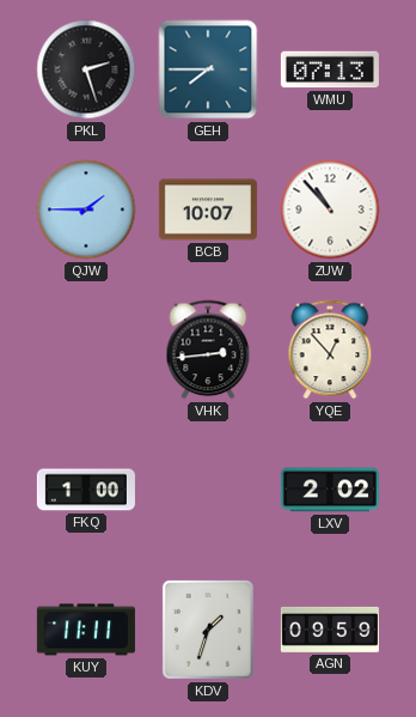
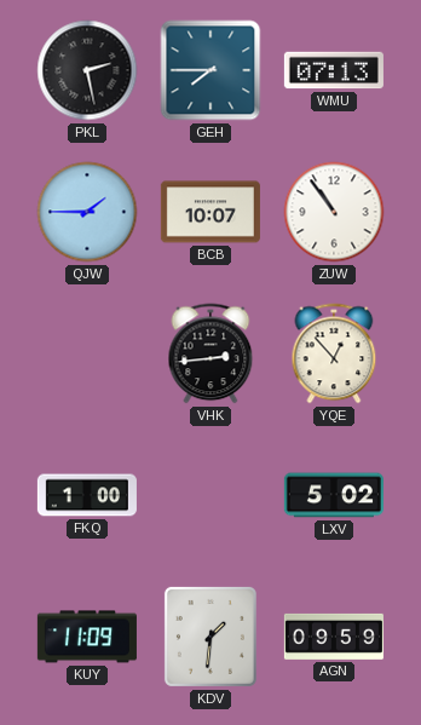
PKL: 2:27 -> 2:28 (87, 70)
ZUW: 10:53 -> 10:54 (334, 212)
LXV: 2:02 -> 5:02 (334, 495)
KUY: 11:11 -> 11:09 (87, 637)
KDV: 1:33 -> 1:31 (211, 637)
